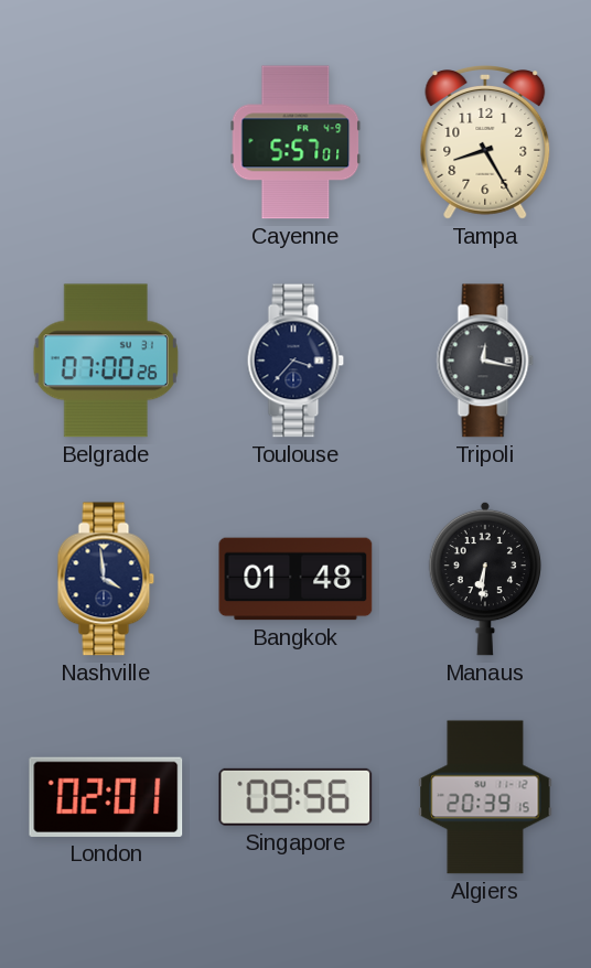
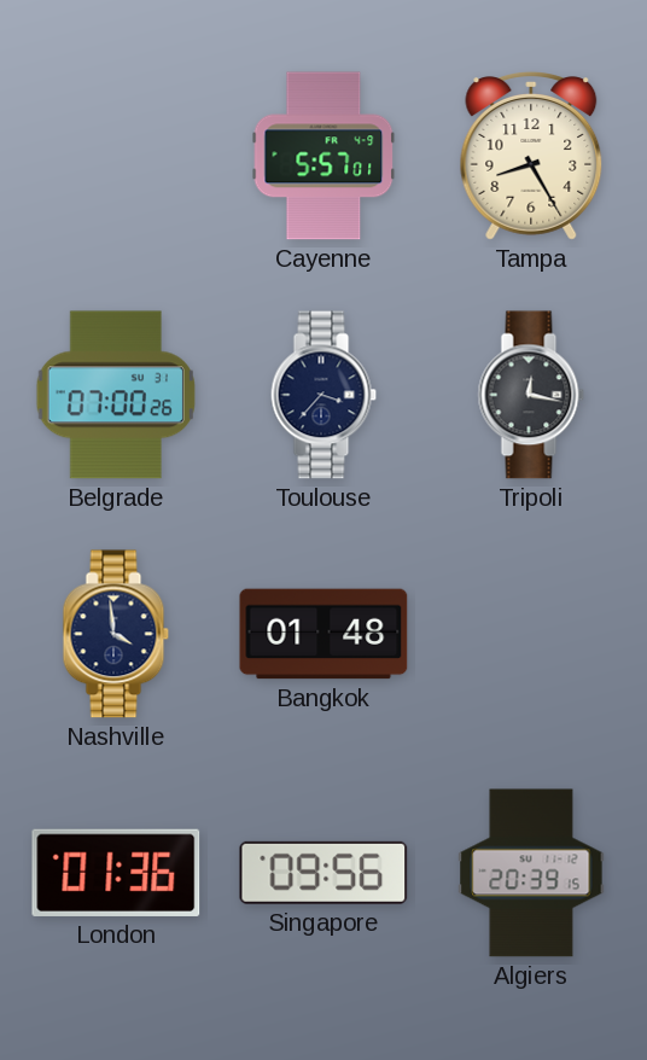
Manaus: 6:31 -> none (484, 579)
London: 02:01 -> 01:36 (116, 873)
